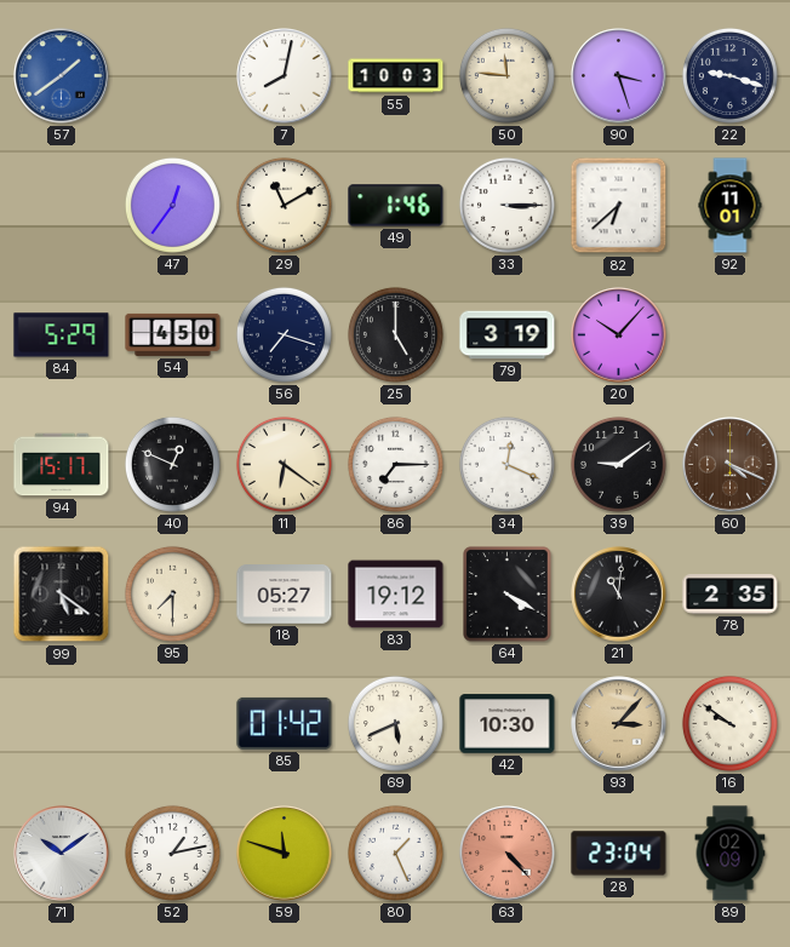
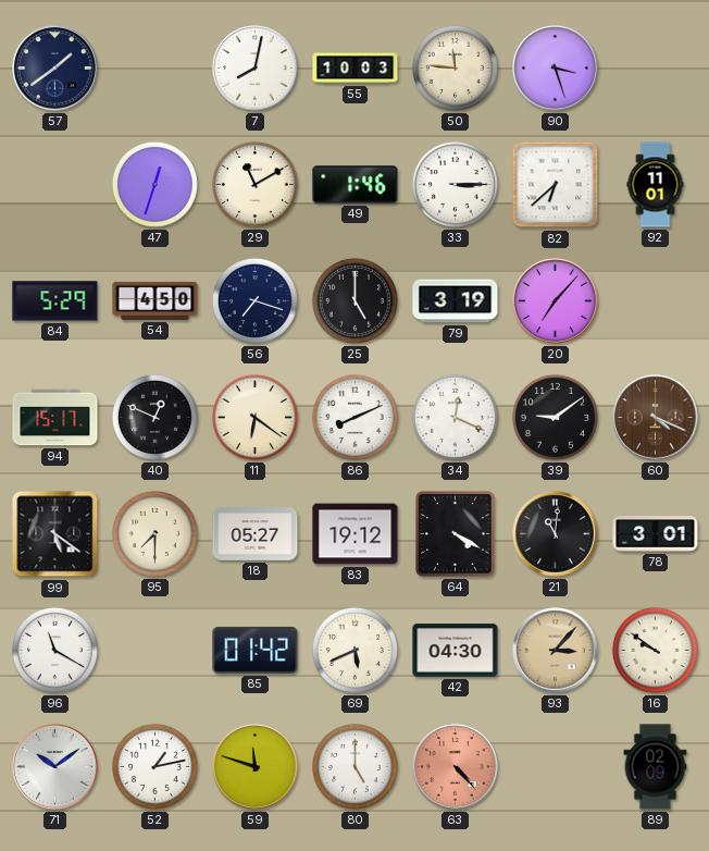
57 dial: blue -> navy (55, 69)
22: 9:18 -> none (729, 75)
47: 12:36 -> 12:33 (154, 184)
20: 10:07 -> 7:07 (556, 301)
86: 7:15 -> 8:11 (354, 417)
78: 2:35 -> 3:01 (656, 534)
96: none -> 11:20 (54, 650)
42: 10:30 -> 04:30 (456, 651)
80: 1:26 -> 5:00 (354, 766)
28: 23:04 -> none (619, 854)
